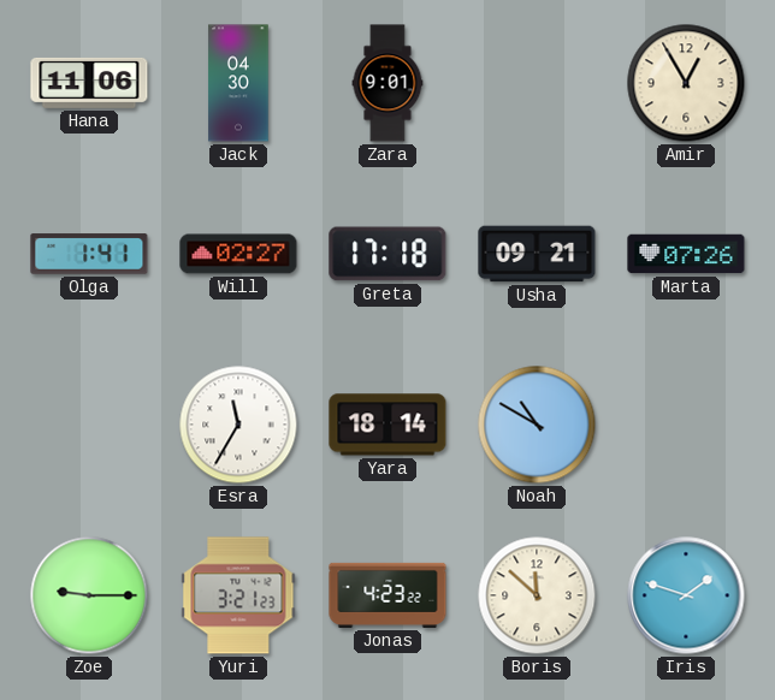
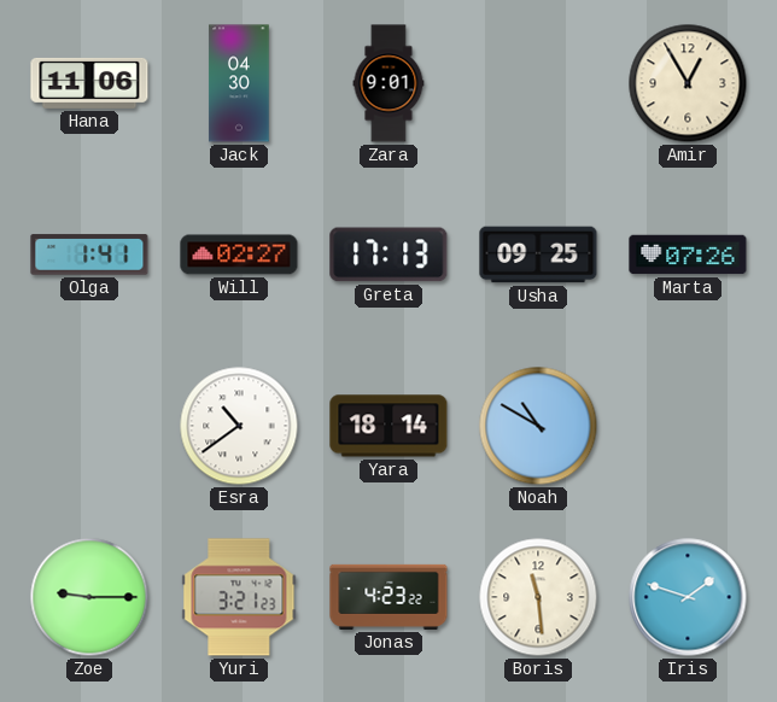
Greta: 17:18 -> 17:13 (388, 255)
Usha: 09:21 -> 09:25 (538, 255)
Esra: 11:35 -> 10:39 (239, 426)
Boris: 11:52 -> 11:29 (538, 597)
